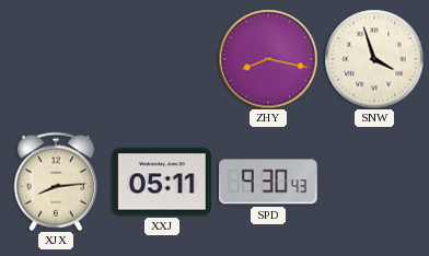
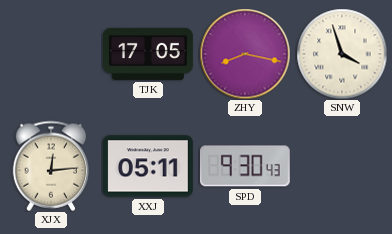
TJK: none -> 17:05 (149, 54)
XJX: 8:14 -> 12:14 (51, 166)
